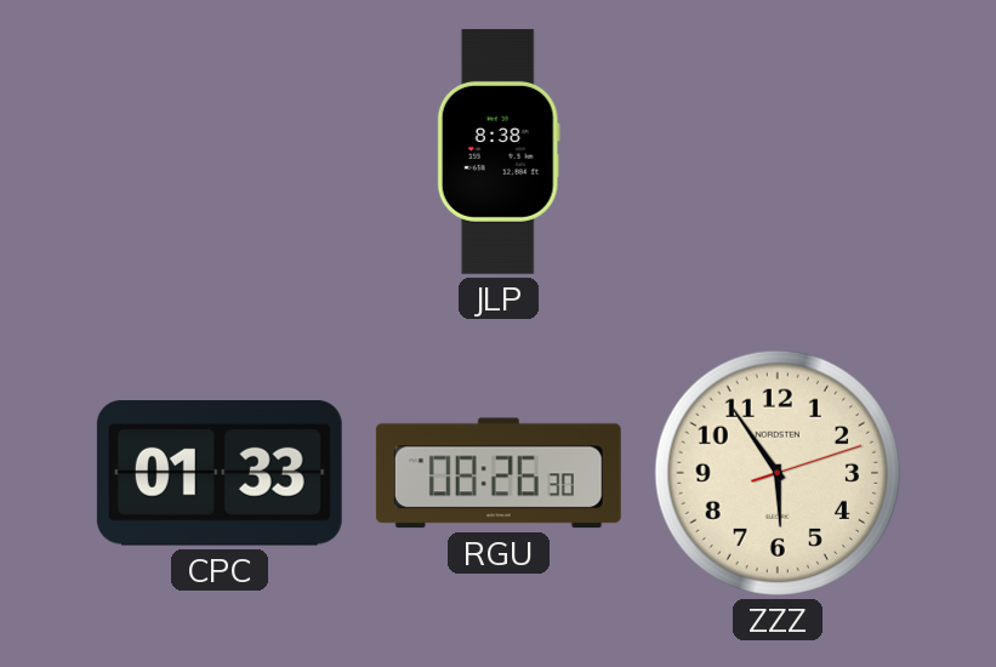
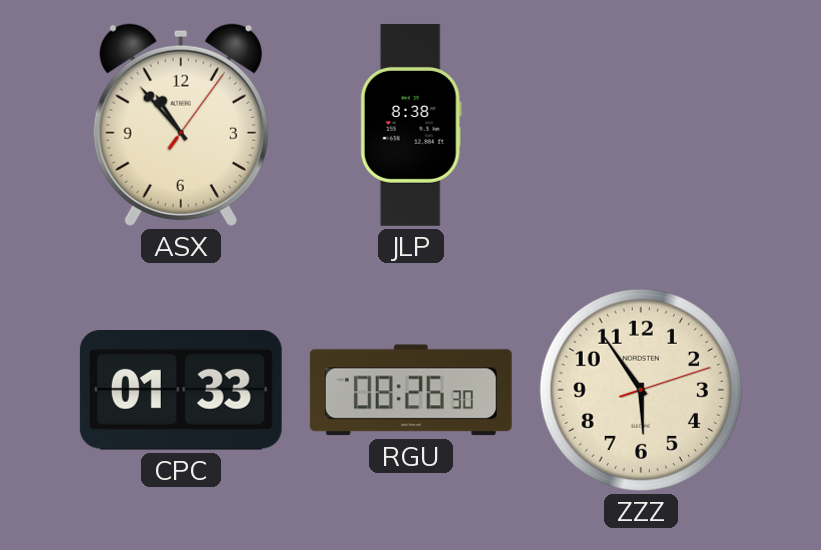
ASX: none -> 10:53 (181, 125)
